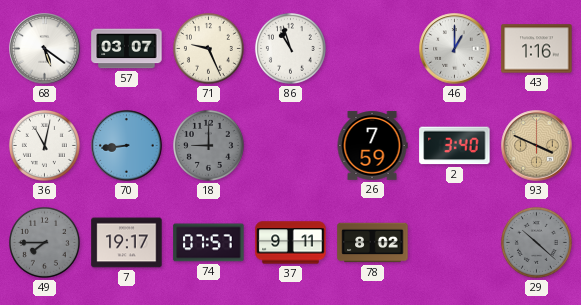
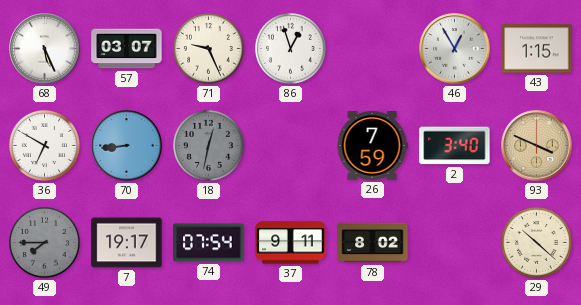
68: 5:21 -> 5:26 (45, 49)
86: 10:57 -> 12:57 (290, 48)
46: 1:00 -> 12:55 (455, 49)
43: 1:16 -> 1:15 (537, 49)
36: 11:02 -> 6:50 (44, 145)
18: 9:00 -> 12:32 (208, 145)
74: 07:57 -> 07:54 (209, 243)
29 dial: grey -> cream (536, 242)
